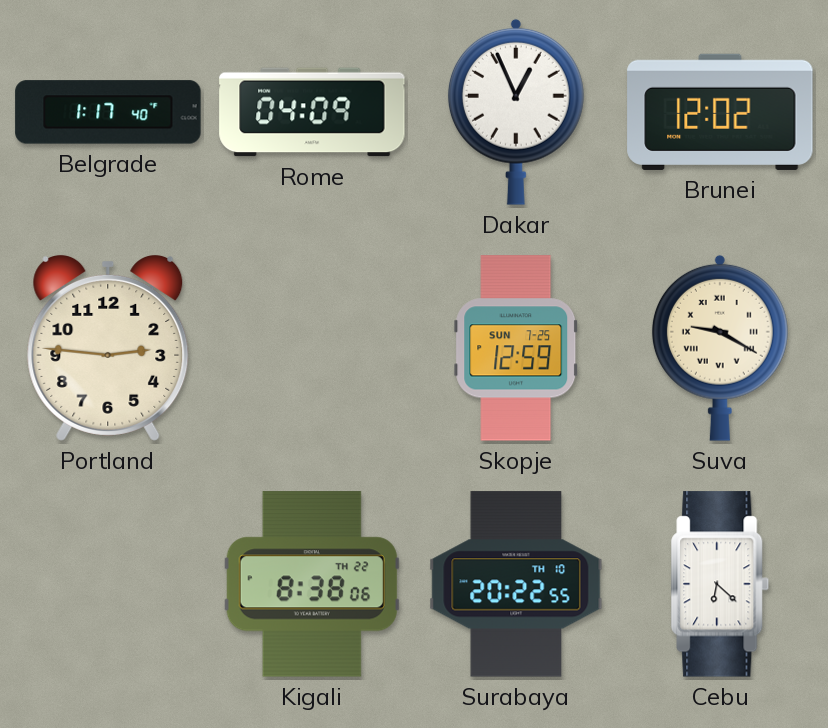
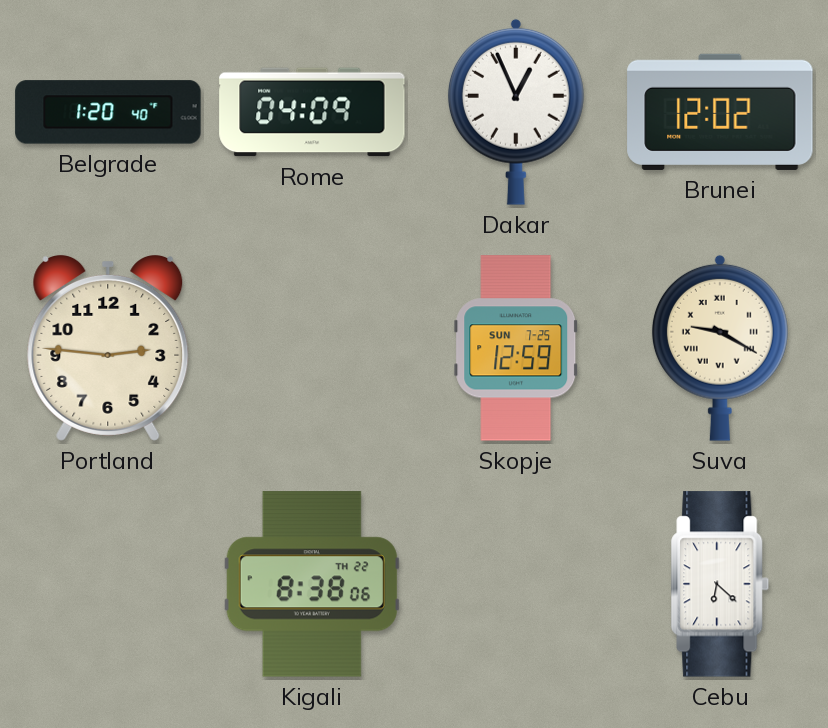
Belgrade: 1:17 -> 1:20 (108, 112)
Surabaya: 20:22 -> none (516, 584)
